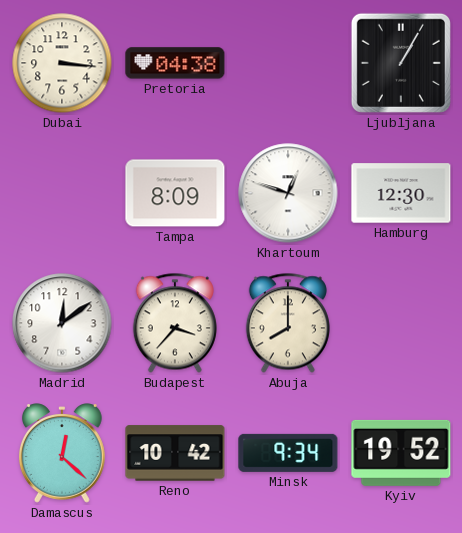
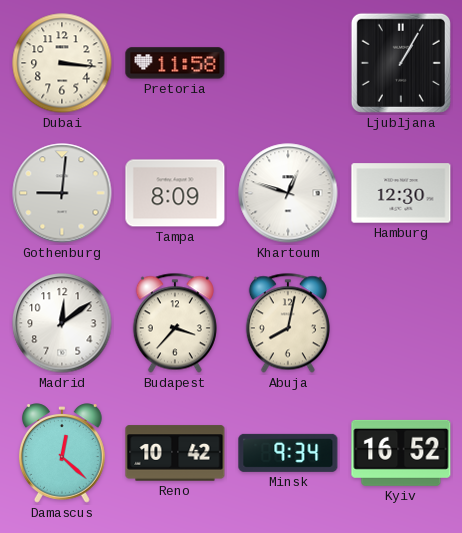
Pretoria: 04:38 -> 11:58 (175, 63)
Gothenburg: none -> 9:01 (62, 193)
Abuja: 8:00 -> 8:02 (288, 323)
Kyiv: 19:52 -> 16:52 (401, 453)
